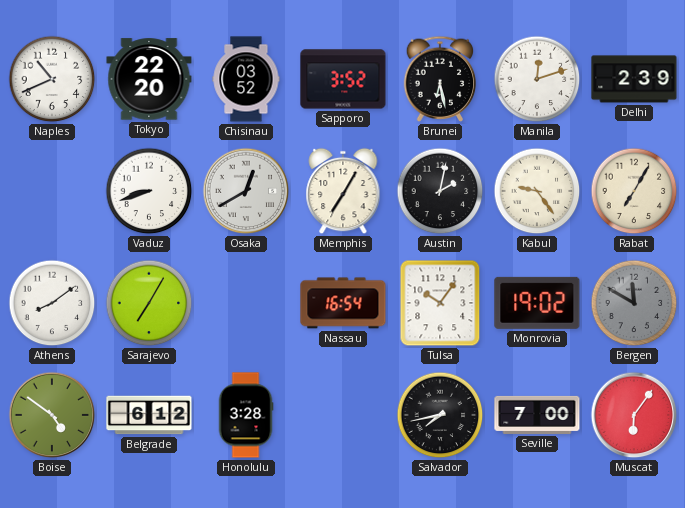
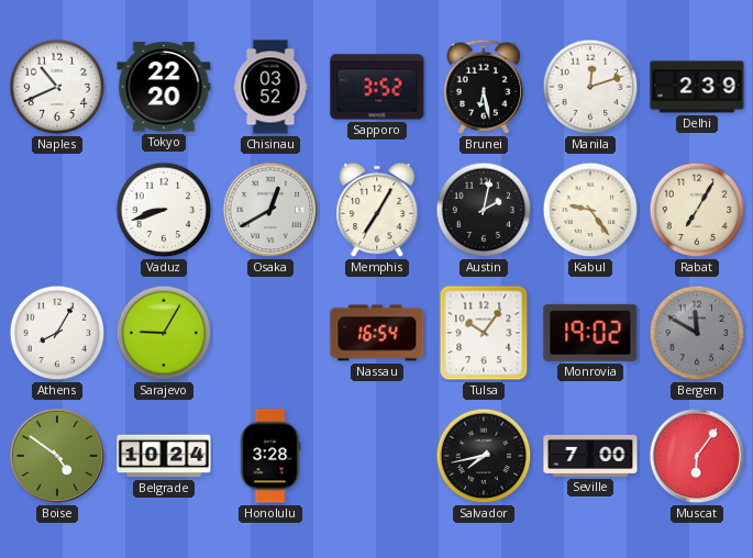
Athens: 8:09 -> 8:05 (57, 333)
Sarajevo: 7:05 -> 9:05 (164, 333)
Belgrade: 6:12 -> 10:24 (164, 456)
